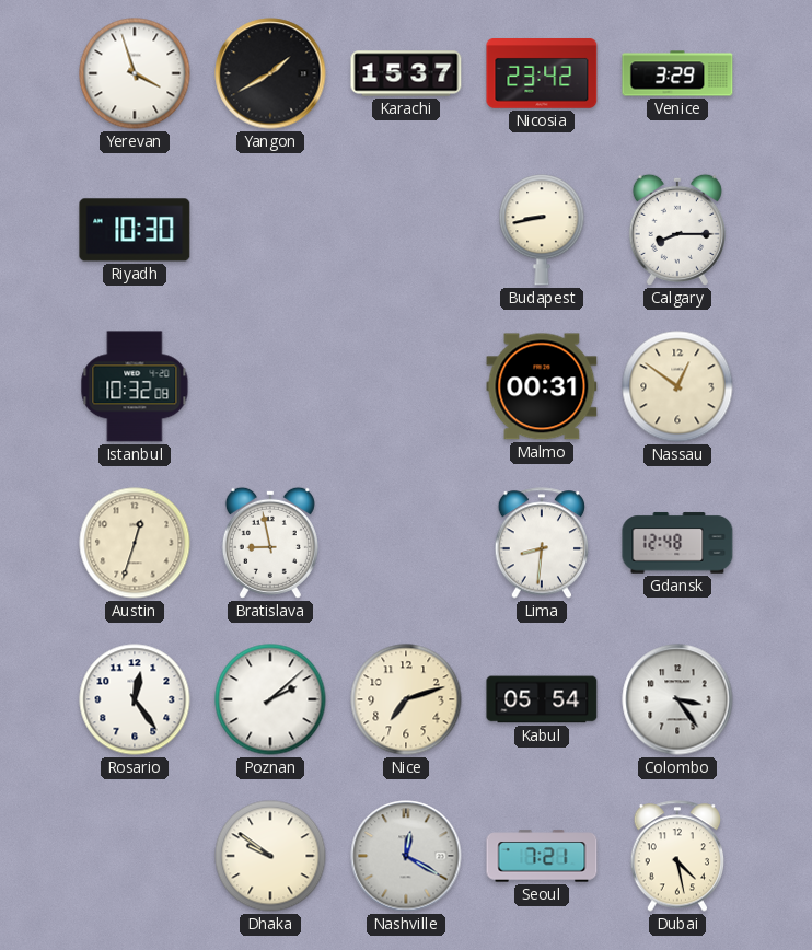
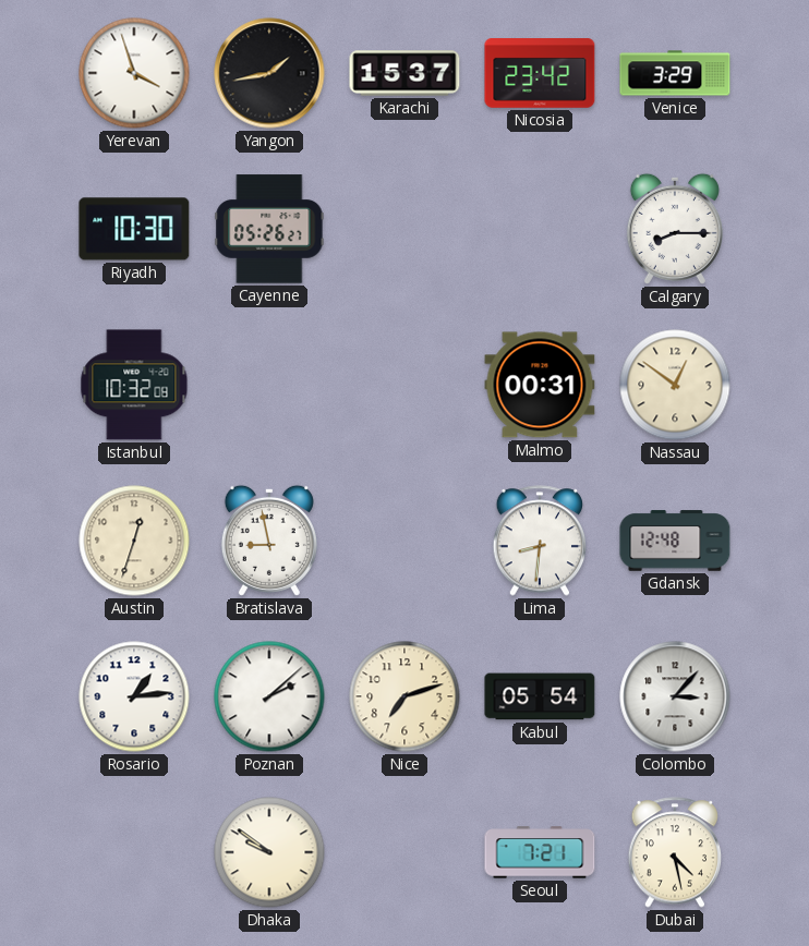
Yangon: 1:40 -> 1:43 (269, 73)
Cayenne: none -> 05:26 (269, 229)
Budapest: 8:43 -> none (542, 230)
Rosario: 12:24 -> 1:14 (134, 696)
Colombo: 3:24 -> 3:07 (675, 696)
Nashville: 12:20 -> none (406, 856)
